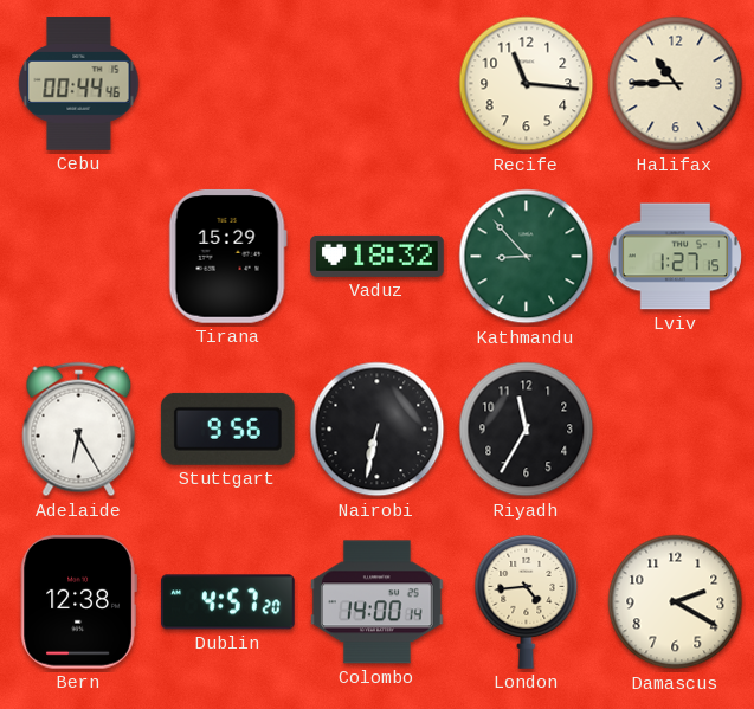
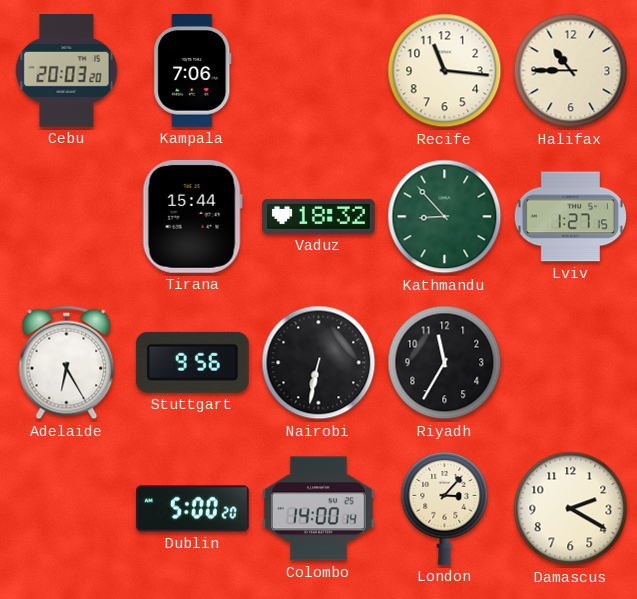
Cebu: 00:44 -> 20:03 (67, 71)
Kampala: none -> 7:06 (193, 71)
Tirana: 15:29 -> 15:44 (192, 216)
Bern: 12:38 -> none (78, 601)
Dublin: 4:57 -> 5:00 (193, 509)
London: 4:44 -> 3:07 (445, 509)
